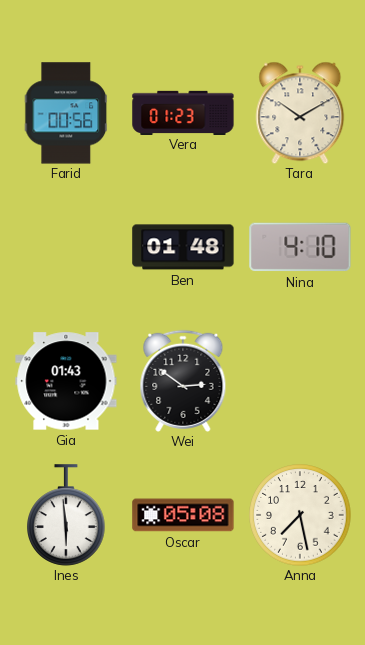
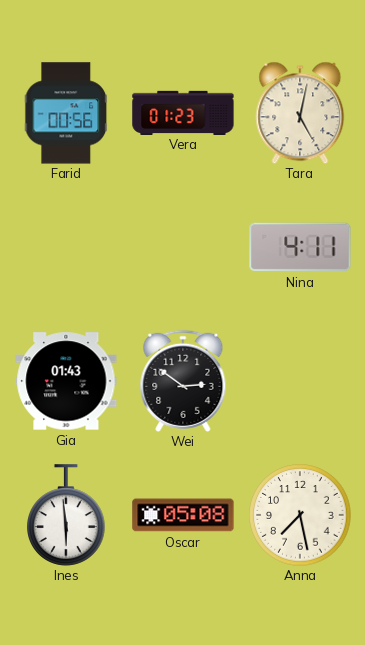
Tara: 10:10 -> 5:02 (300, 113)
Ben: 01:48 -> none (183, 247)
Nina: 4:10 -> 4:11 (300, 247)
